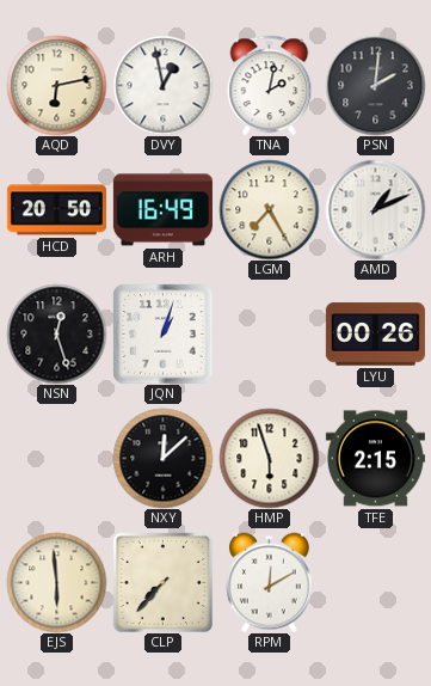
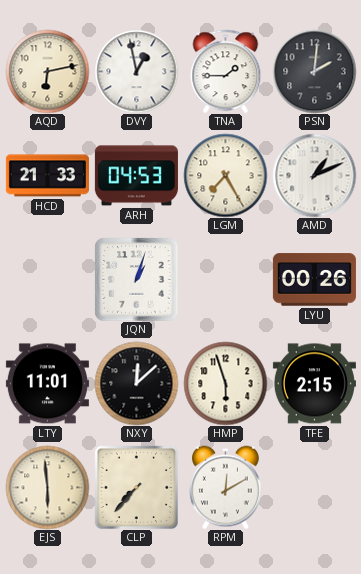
TNA: 2:02 -> 1:45 (226, 71)
HCD: 20:50 -> 21:33 (47, 176)
ARH: 16:49 -> 04:53 (136, 176)
NSN: 12:27 -> none (56, 333)
LTY: none -> 11:01 (47, 384)
